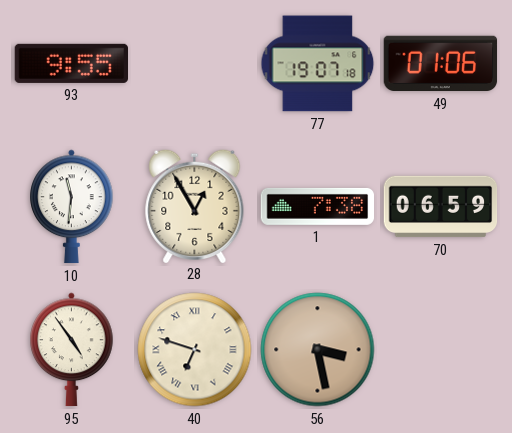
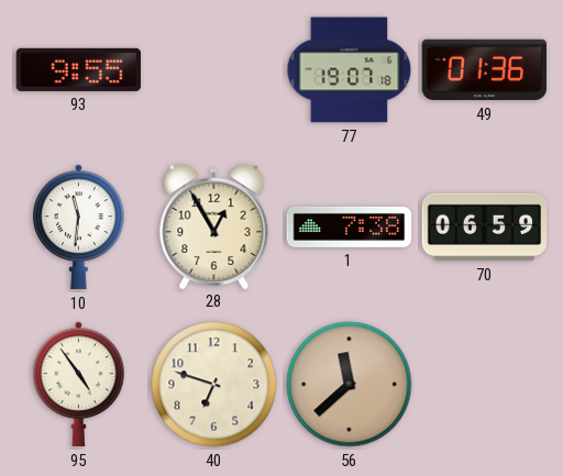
49: 01:06 -> 01:36 (485, 70)
40 numerals: Roman -> Arabic (214, 385)
56: 3:28 -> 11:38 (350, 385)
